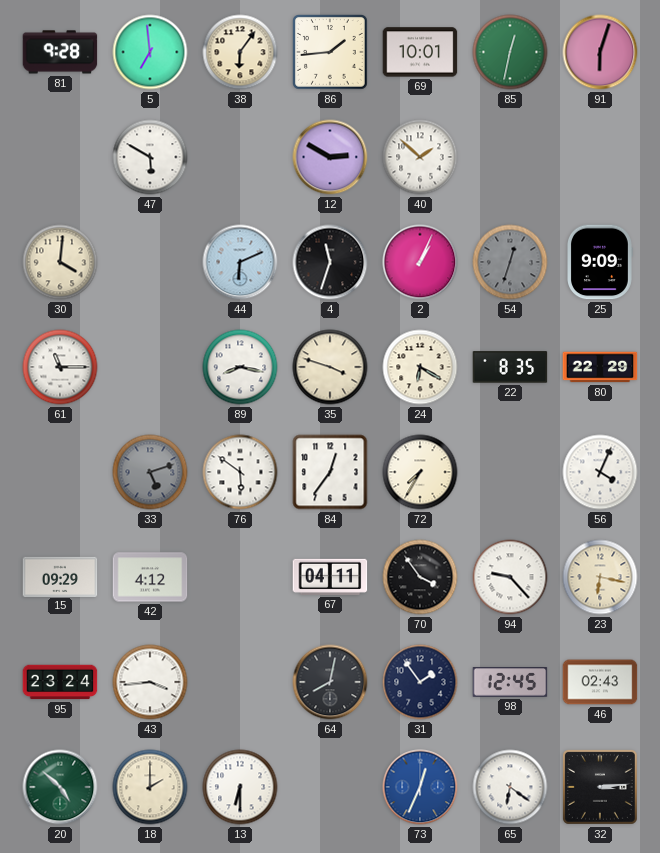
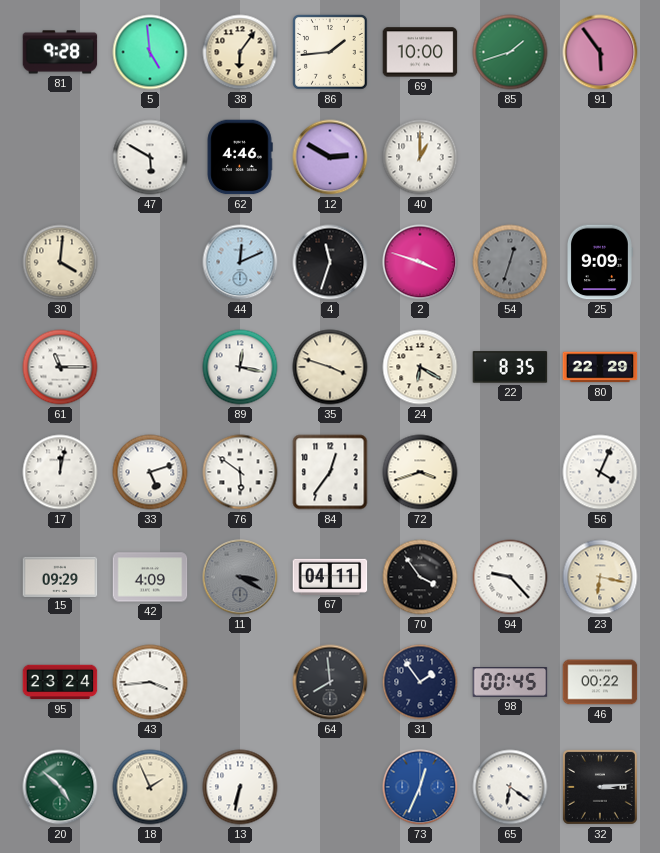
5: 6:59 -> 4:59 (150, 52)
69: 10:01 -> 10:00 (420, 52)
85: 12:32 -> 1:42 (510, 52)
91: 6:03 -> 5:54 (600, 52)
62: none -> 4:46 (240, 157)
40: 1:52 -> 1:00 (420, 157)
44: 6:11 -> 12:11 (240, 262)
2: 1:04 -> 3:48 (420, 262)
89: 8:17 -> 12:17 (240, 367)
17: none -> 12:02 (60, 472)
33 dial: grey -> white (150, 472)
72: 7:35 -> 3:42 (420, 472)
42: 4:12 -> 4:09 (150, 577)
11: none -> 3:20 (240, 577)
64: 8:02 -> 7:59 (330, 682)
98: 12:45 -> 00:45 (510, 682)
46: 02:43 -> 00:22 (600, 682)
18: 2:00 -> 1:56 (150, 787)
13: 6:30 -> 6:32 (240, 787)
